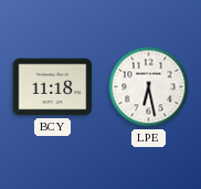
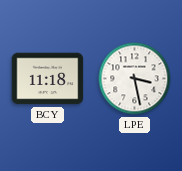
LPE: 6:28 -> 3:28 (135, 79)
